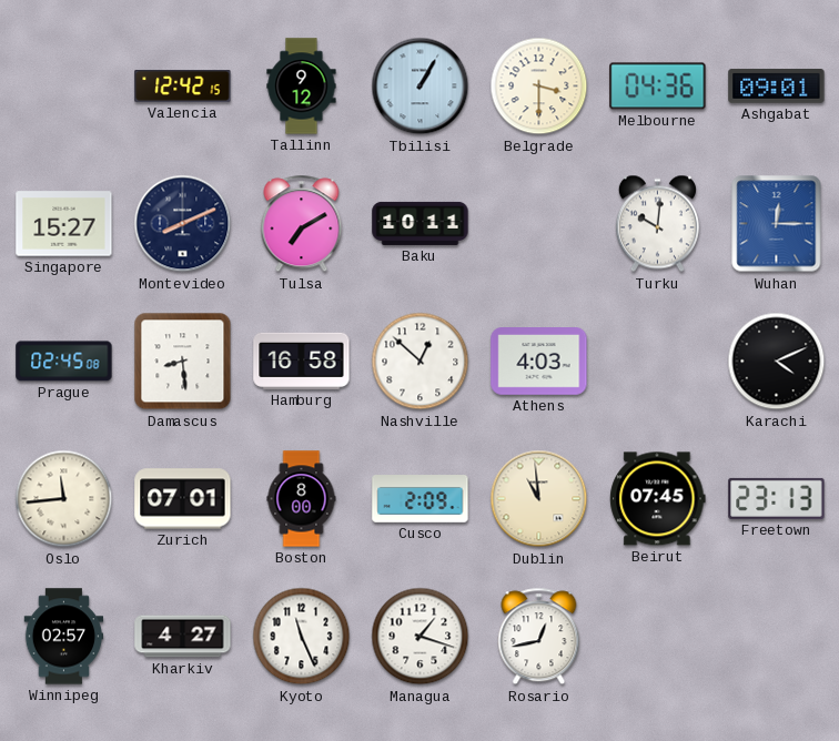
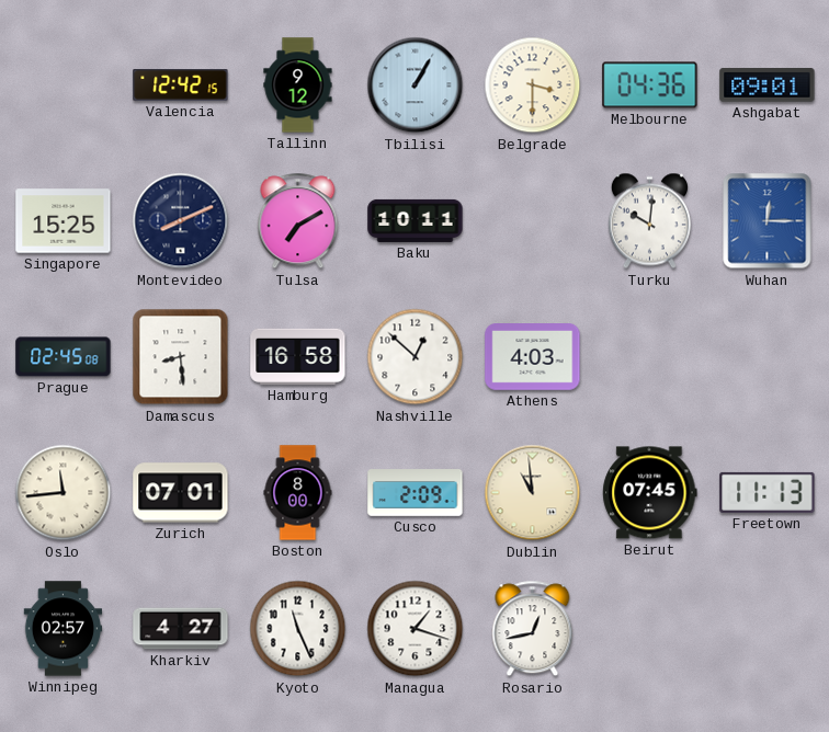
Singapore: 15:27 -> 15:25 (64, 221)
Karachi: 4:11 -> none (777, 362)
Freetown: 23:13 -> 11:13 (768, 492)
